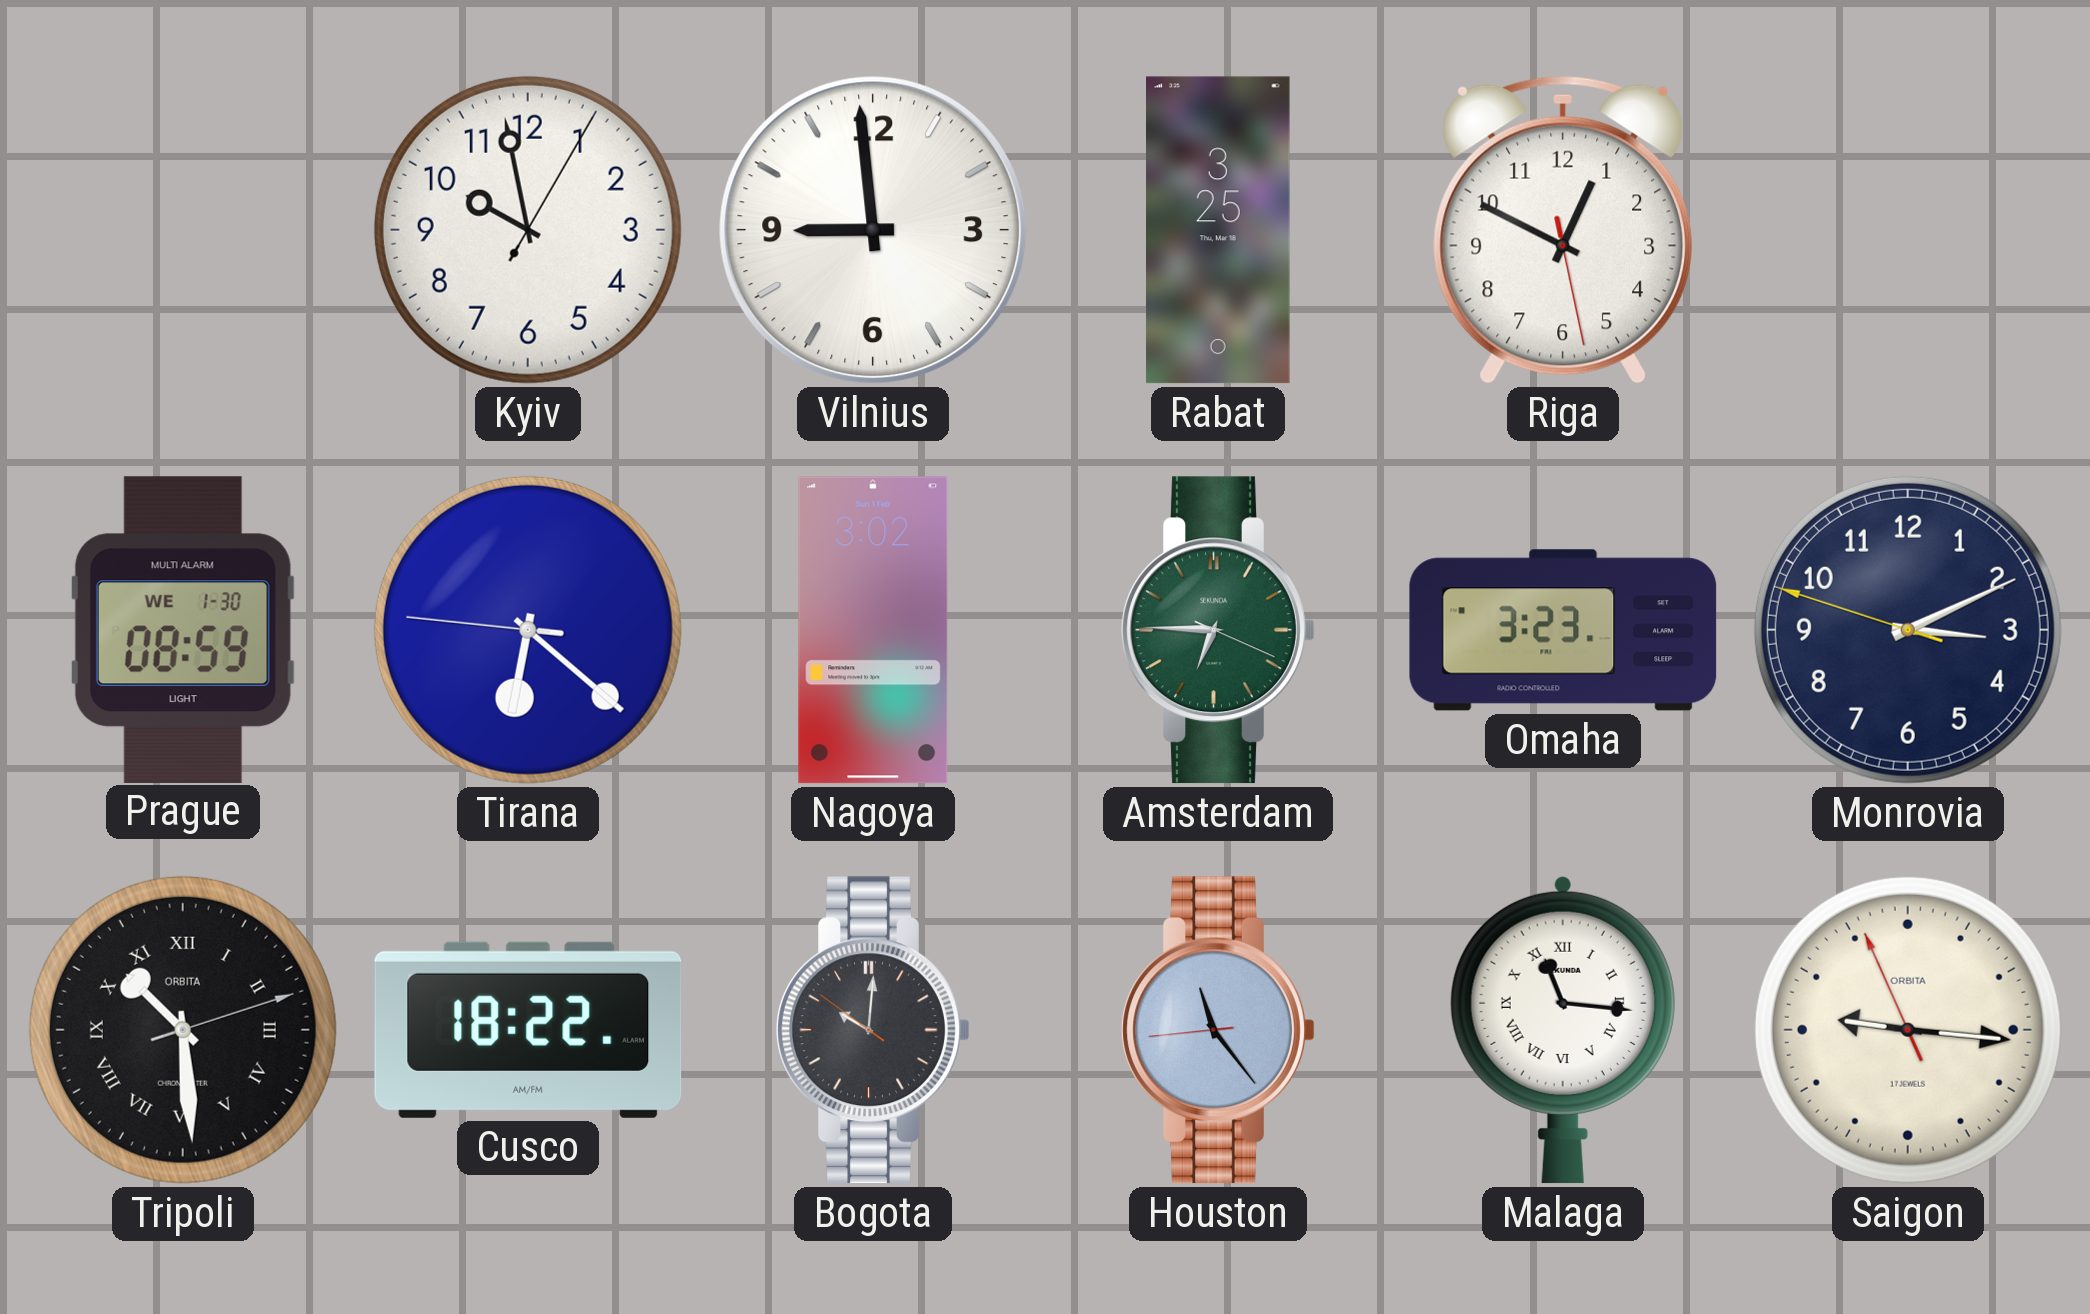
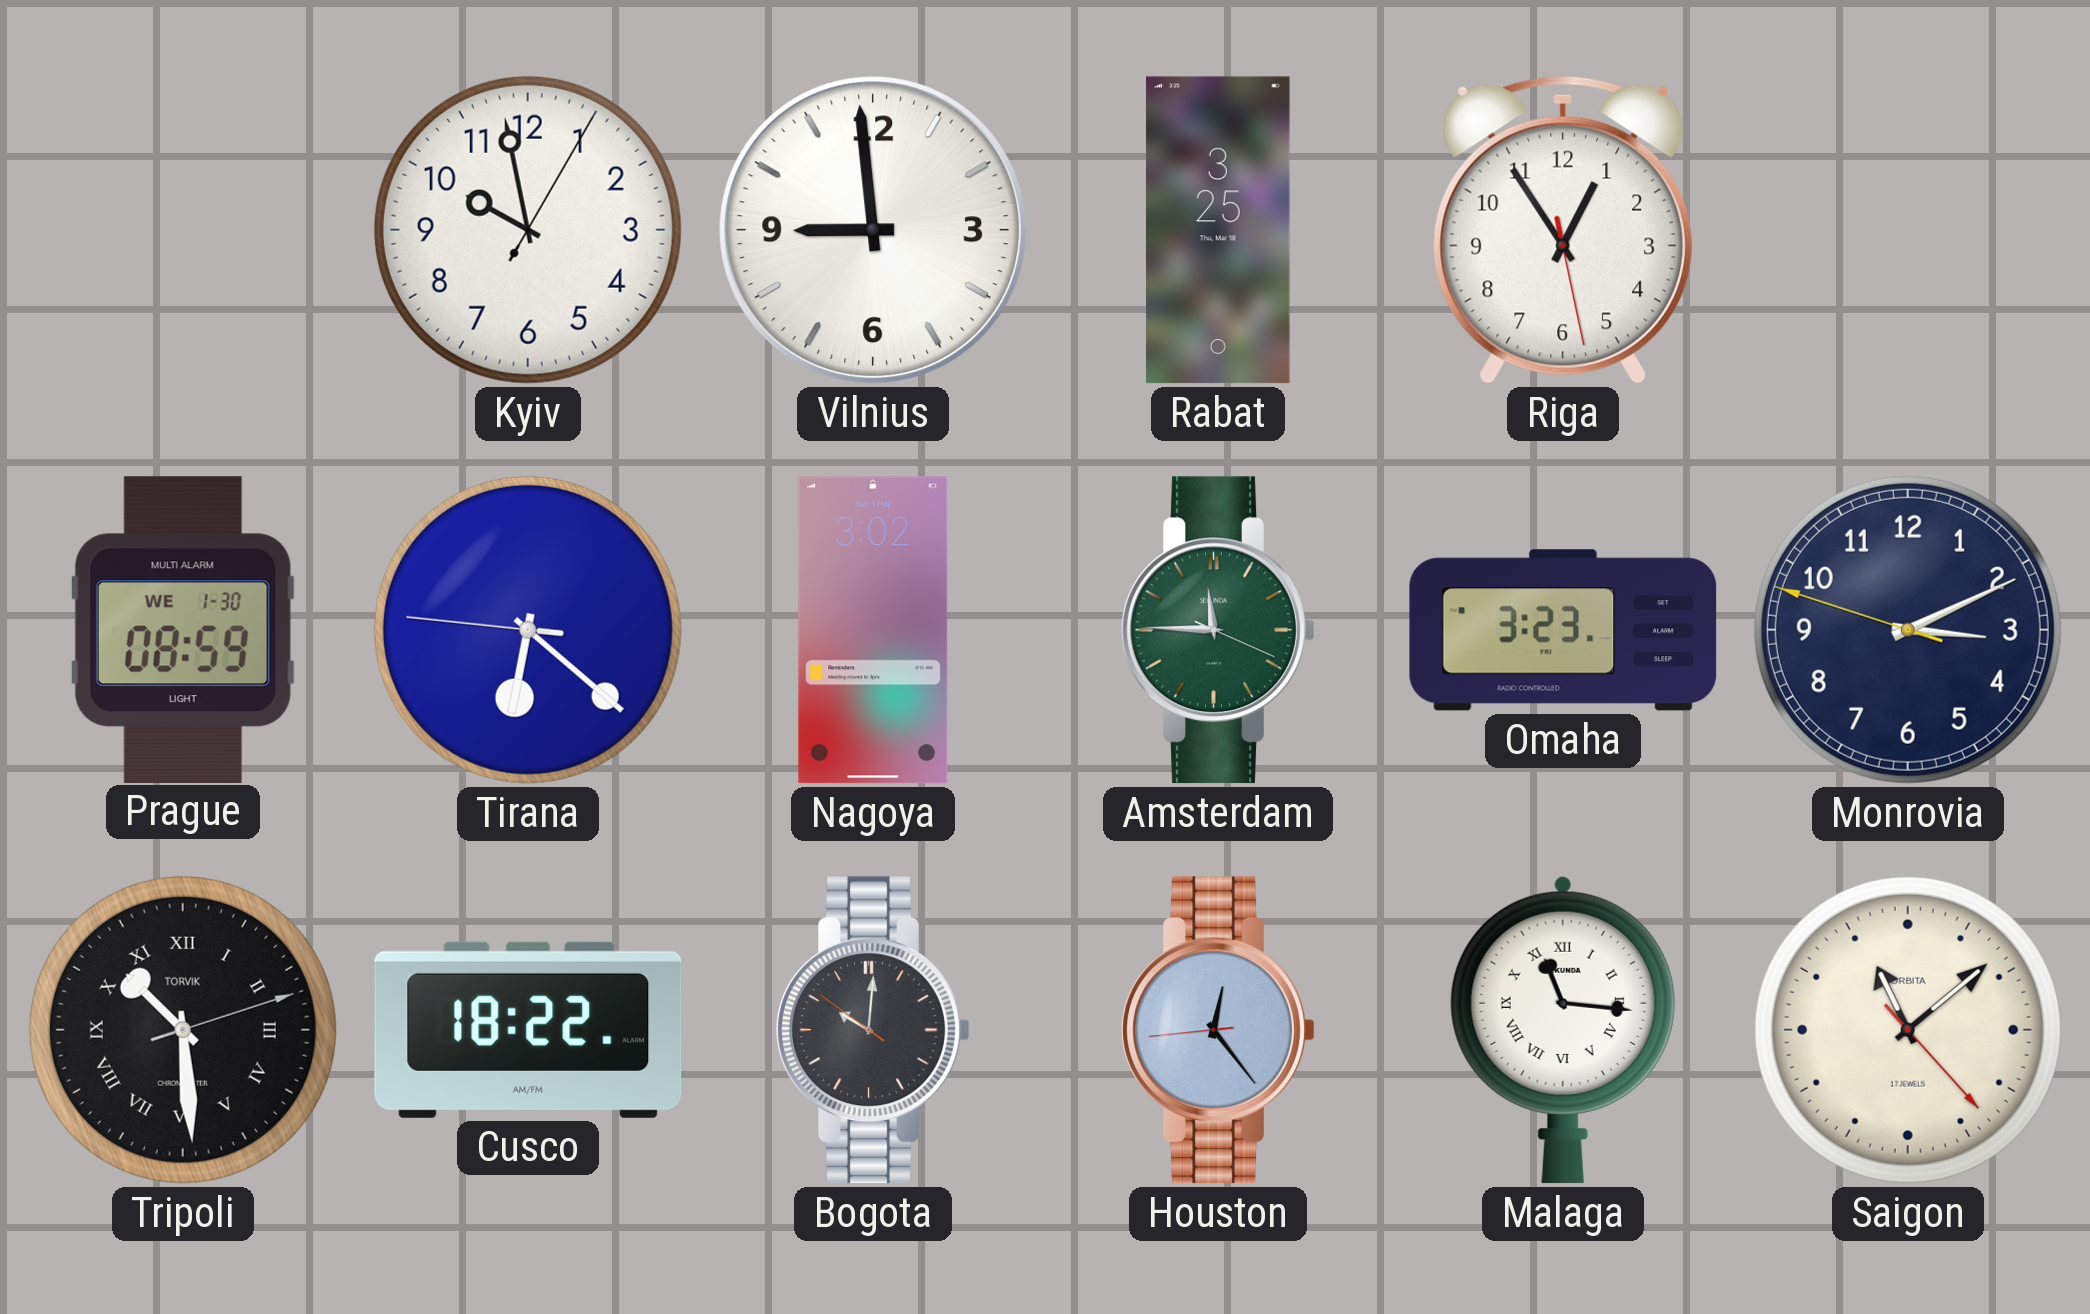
Riga: 12:49 -> 12:54 (1562, 230)
Amsterdam: 6:45 -> 11:45 (1218, 630)
Tripoli brand: ORBITA -> TORVIK (183, 1030)
Houston: 11:23 -> 12:23 (1218, 1030)
Saigon: 9:15 -> 11:08 (1908, 1030)
